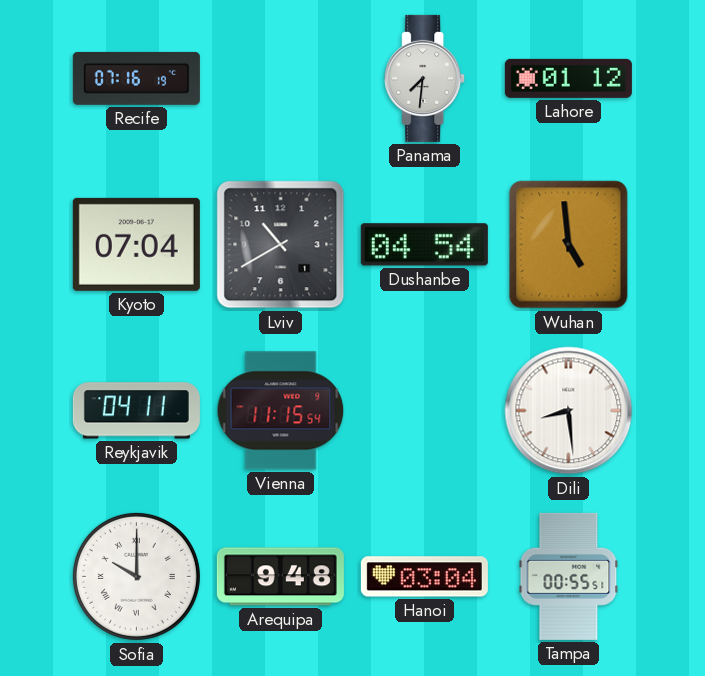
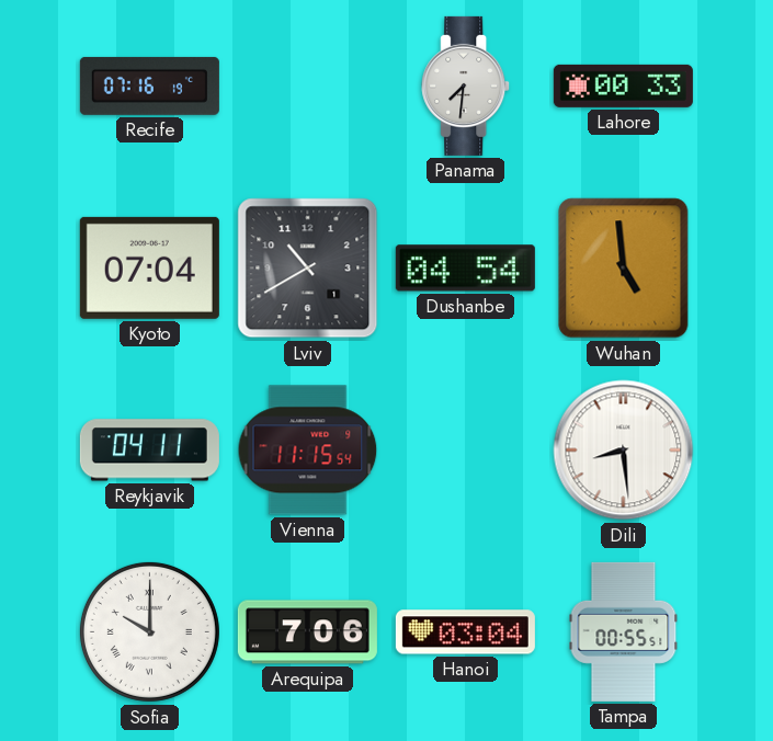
Lahore: 01:12 -> 00:33 (623, 86)
Arequipa: 9:48 -> 7:06 (307, 632)
